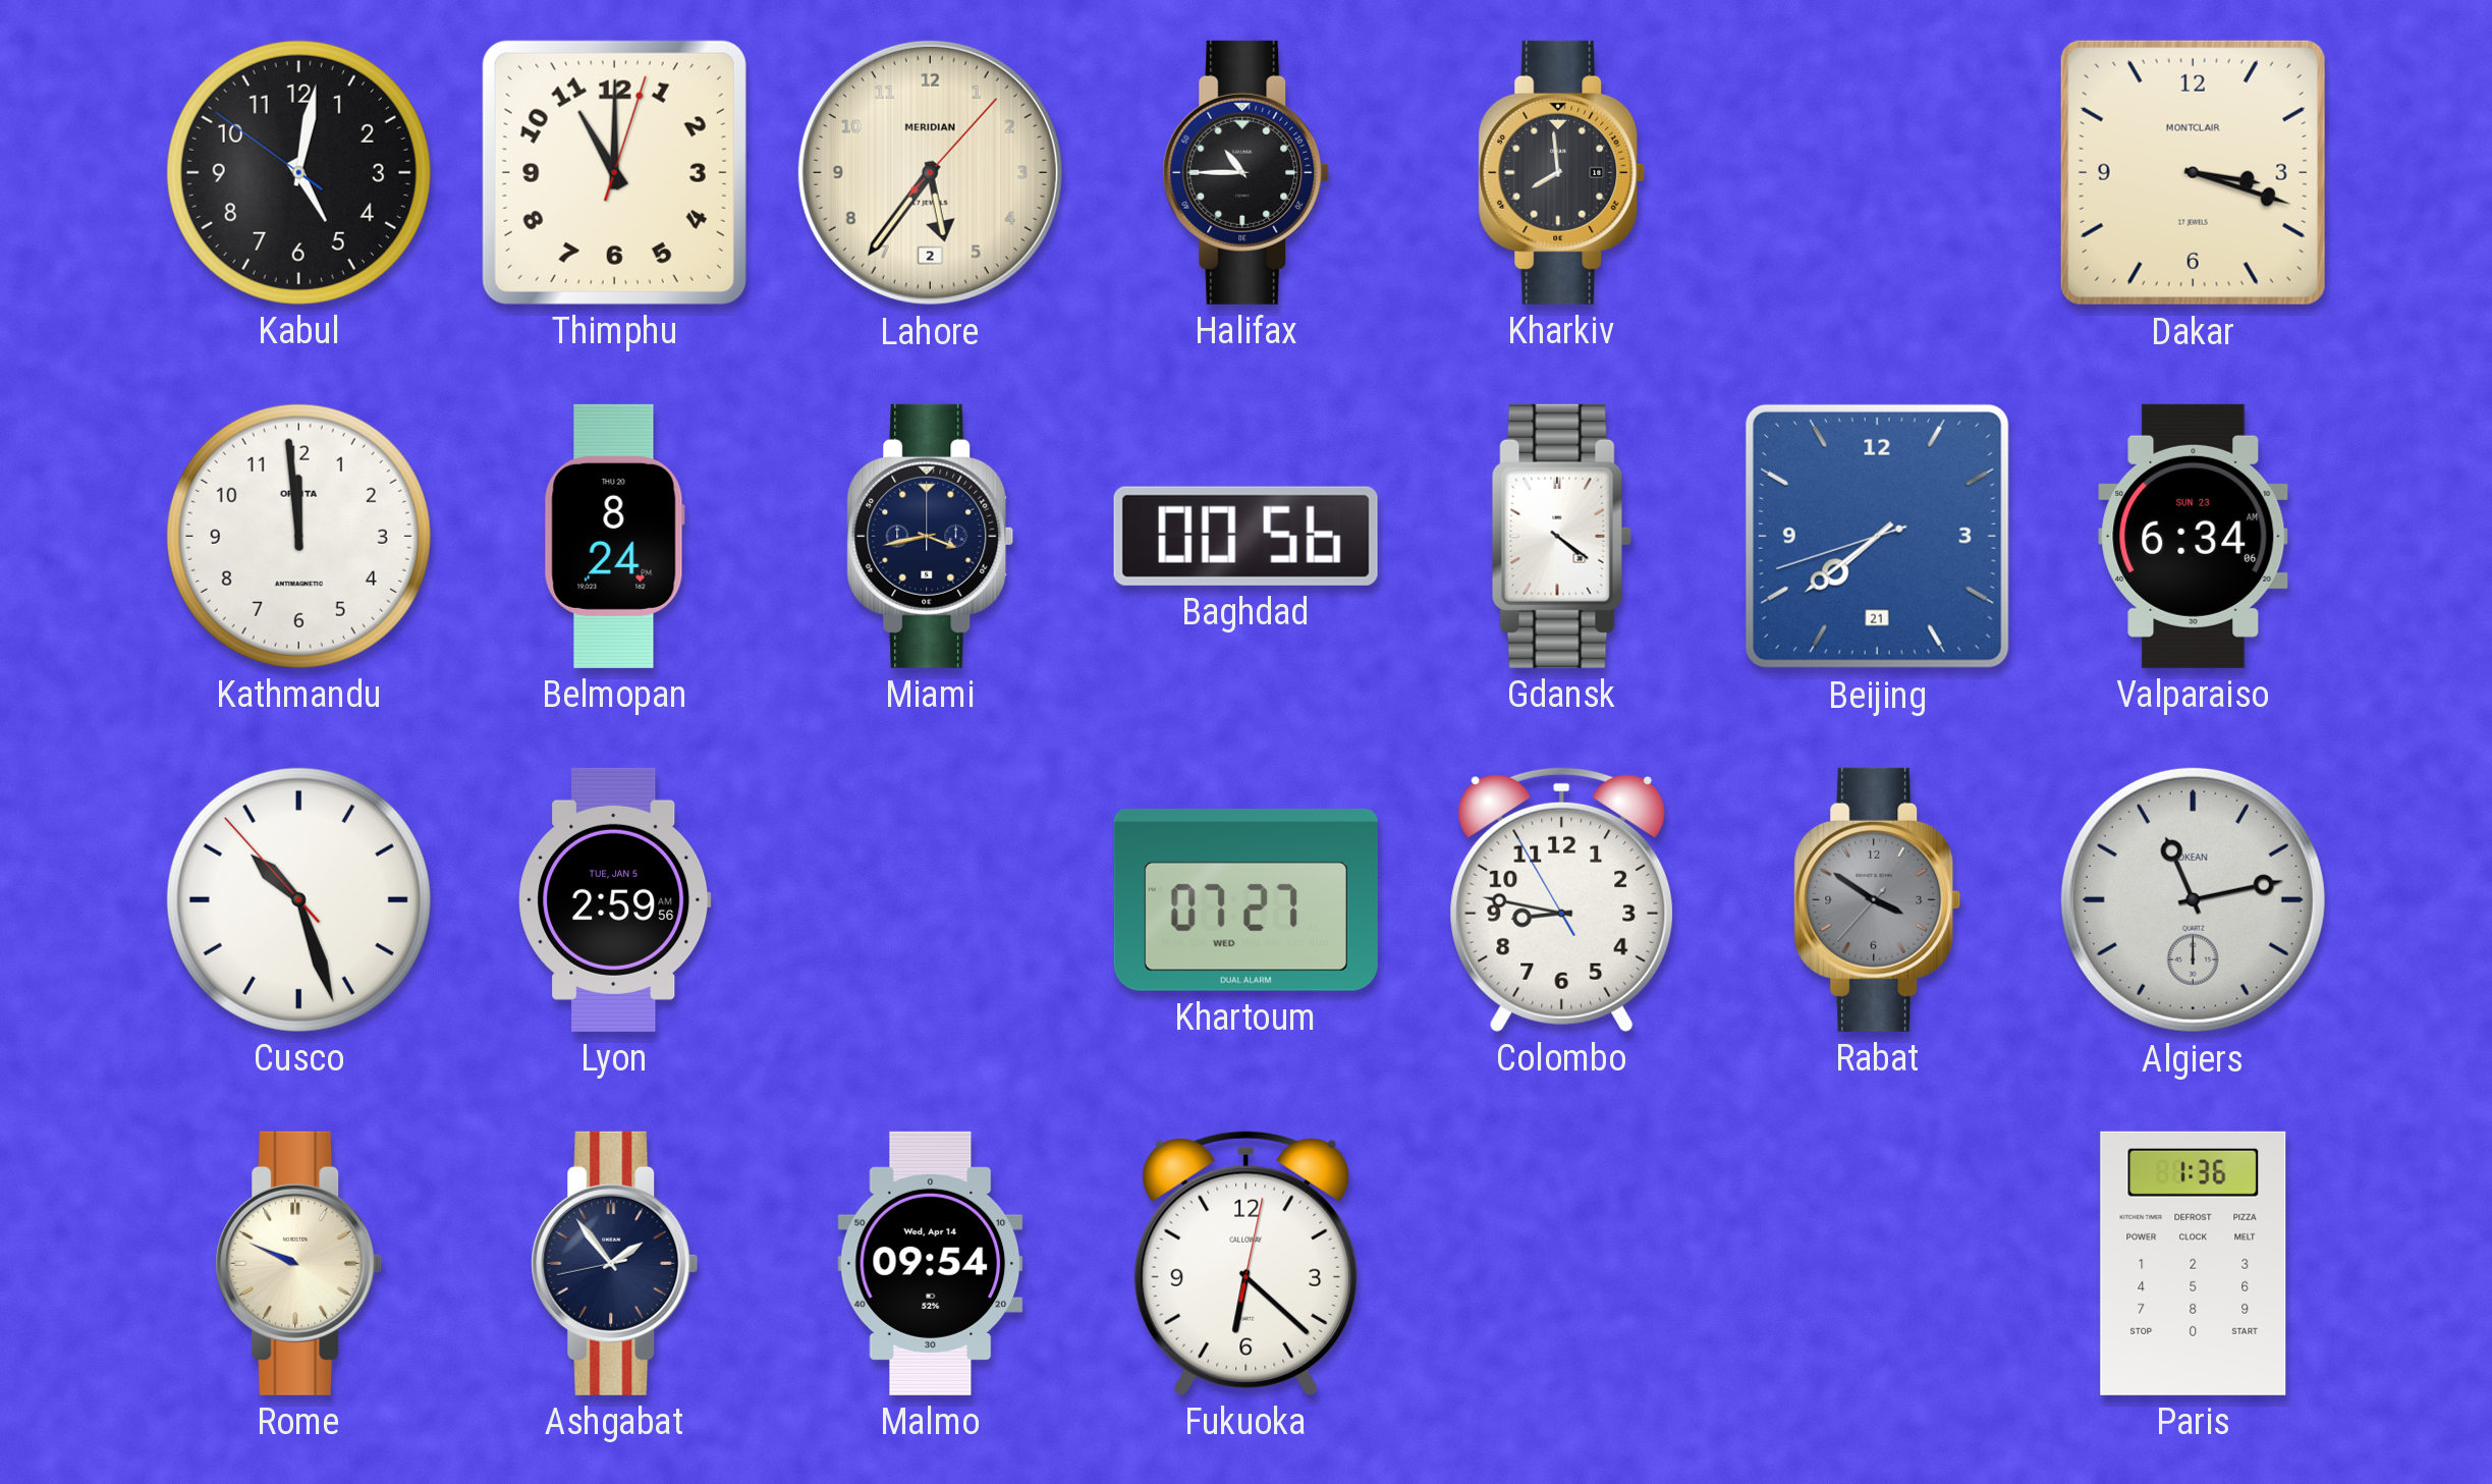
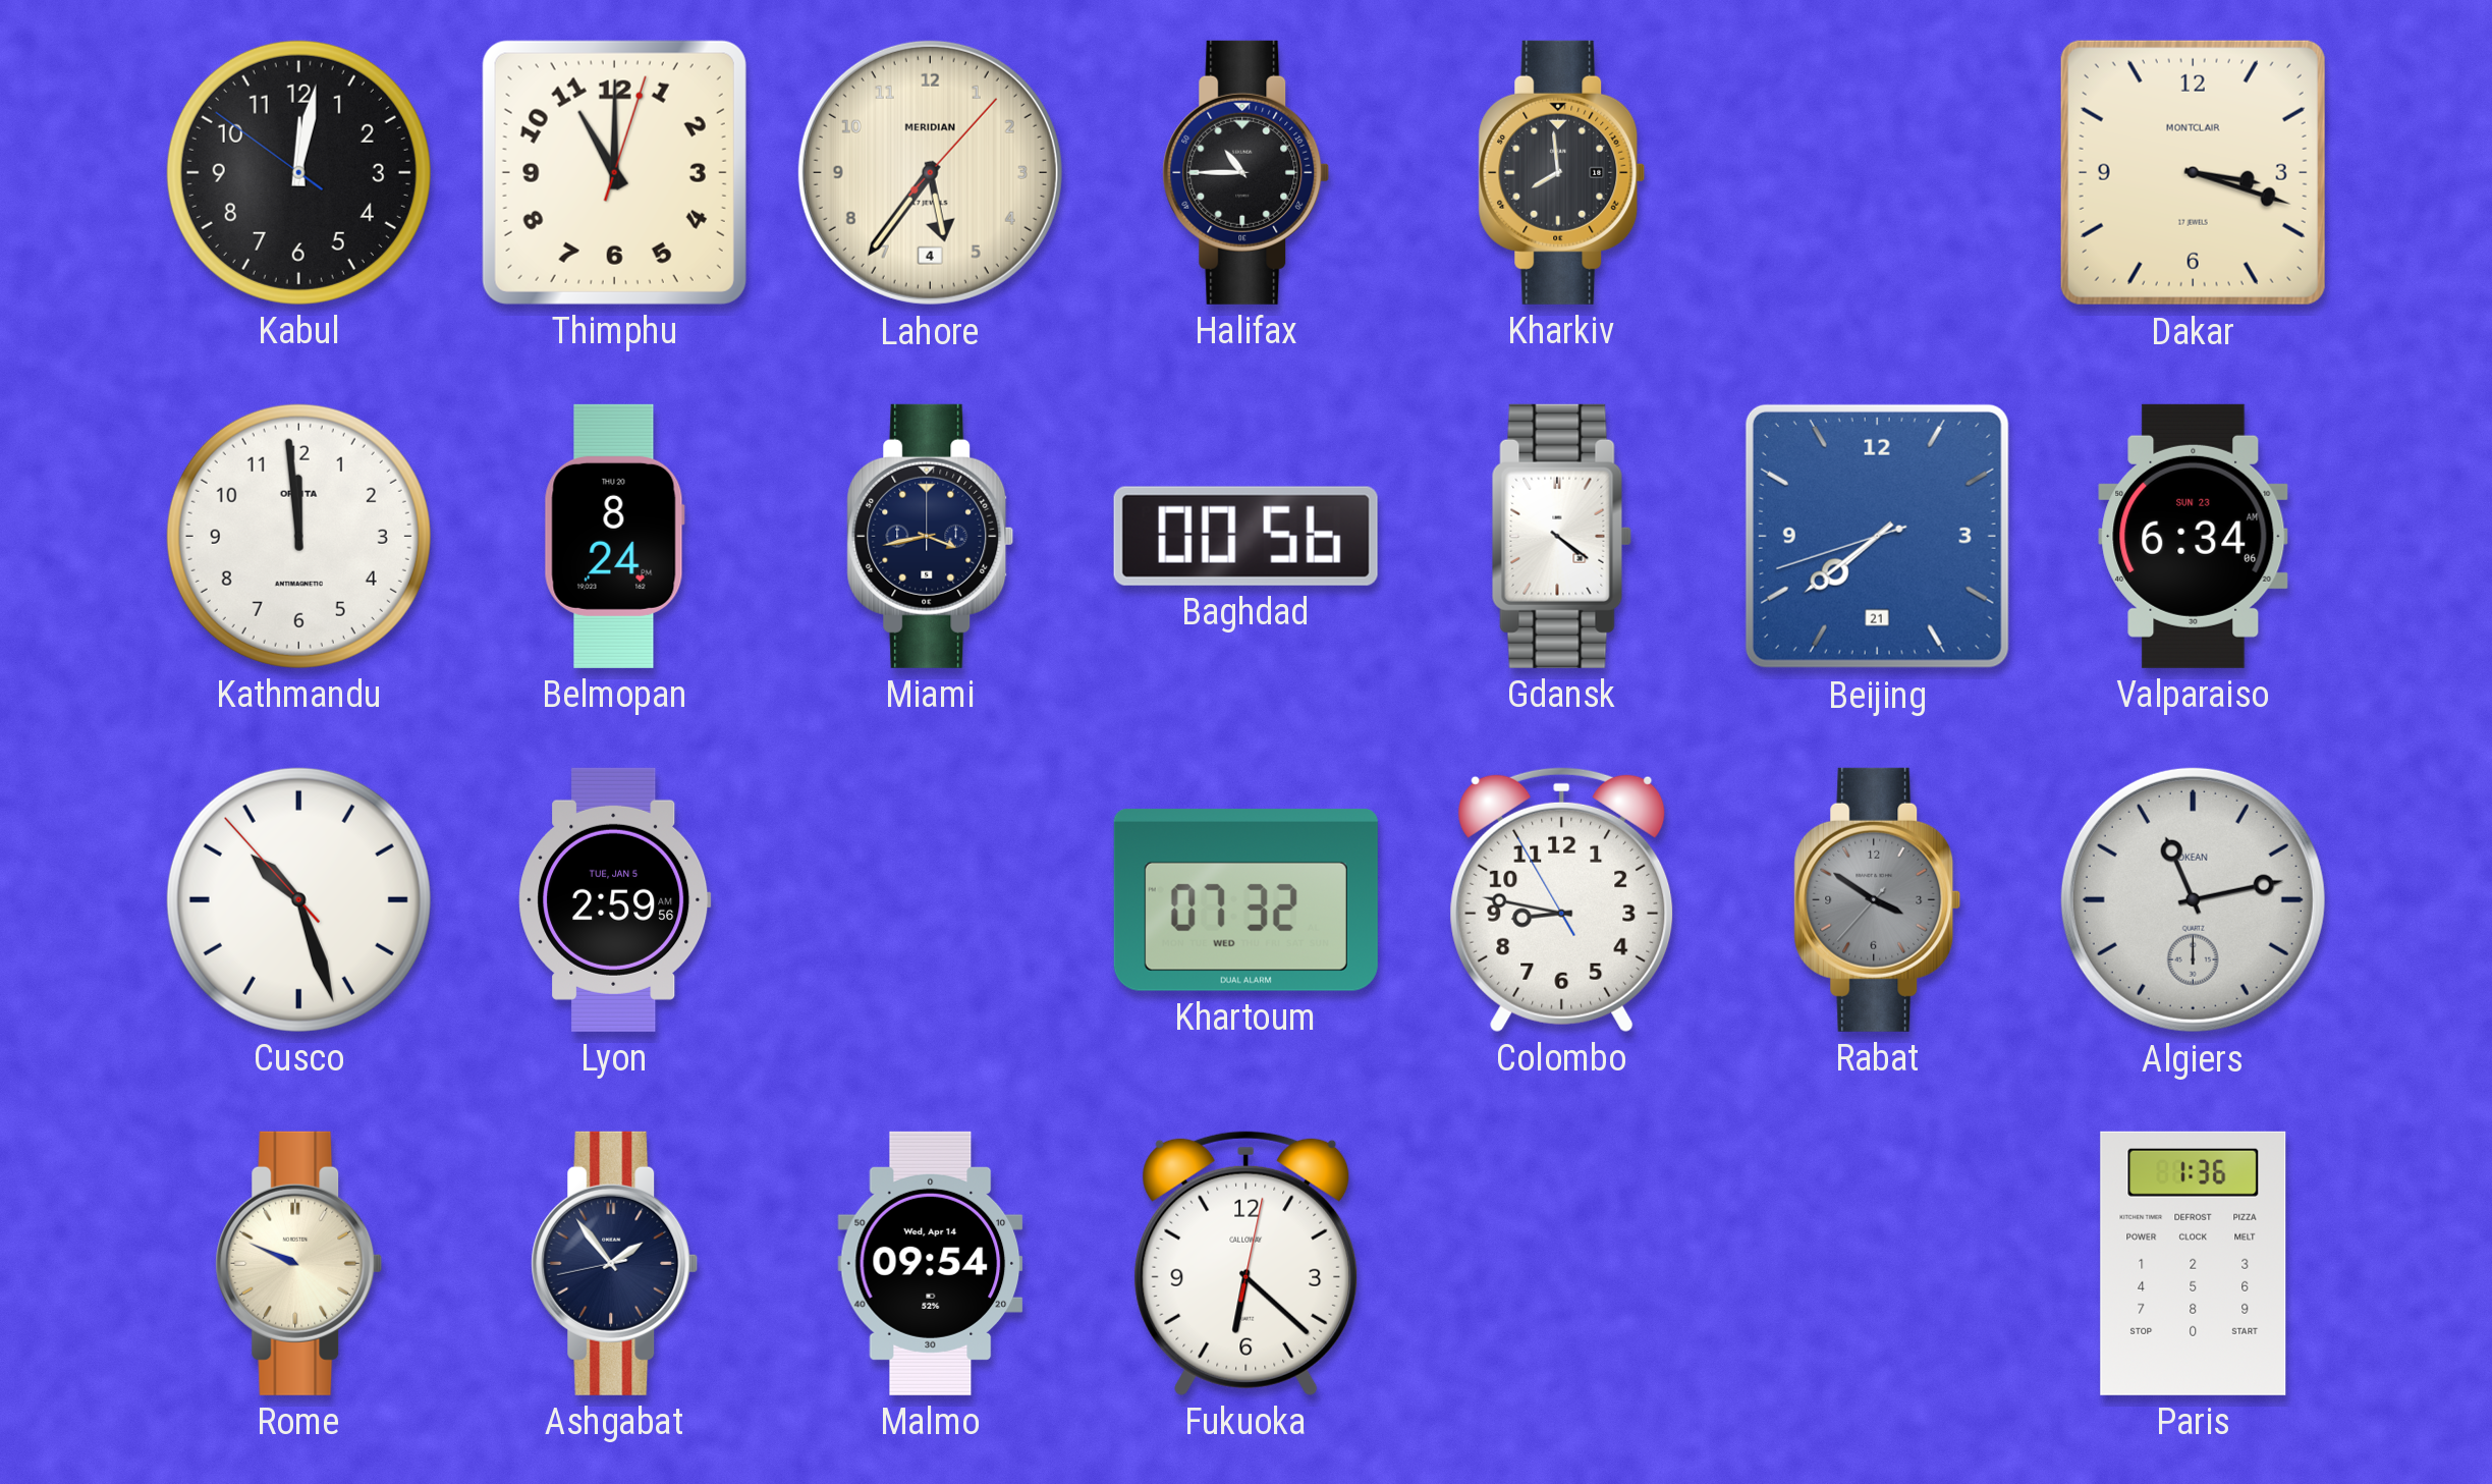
Kabul: 5:01 -> 12:01 (298, 172)
Lahore date: 2 -> 4 (930, 172)
Khartoum: 07:27 -> 07:32 (1245, 899)
